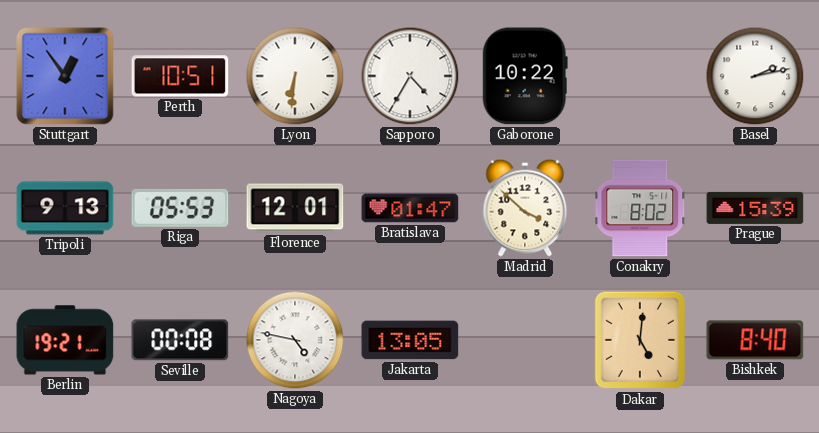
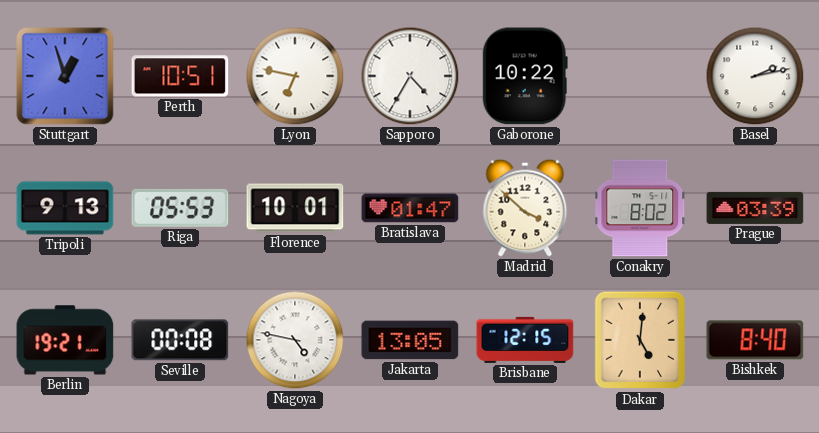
Stuttgart: 12:54 -> 12:57 (65, 76)
Lyon: 6:31 -> 6:47 (295, 76)
Florence: 12:01 -> 10:01 (295, 208)
Prague: 15:39 -> 03:39 (755, 208)
Brisbane: none -> 12:15 (525, 340)
